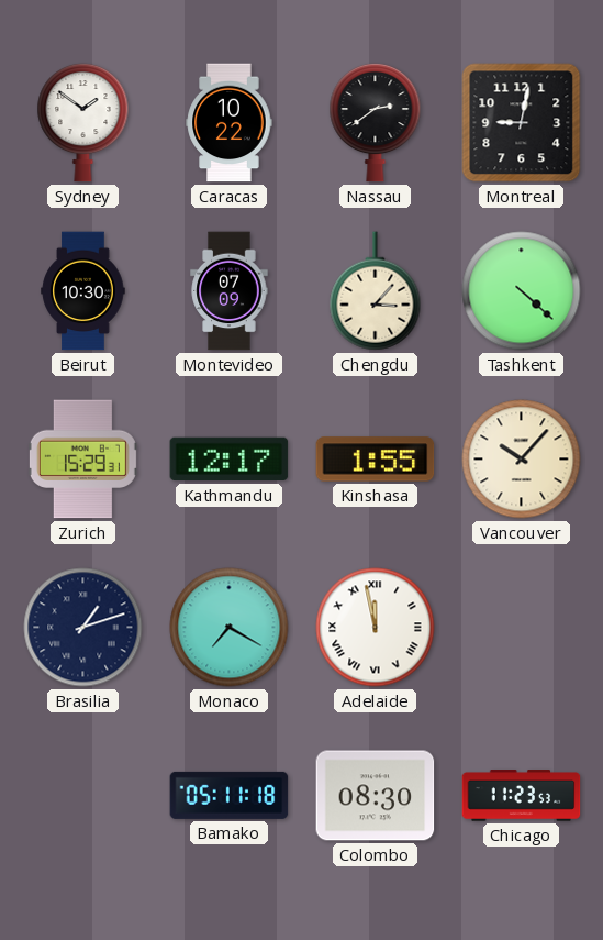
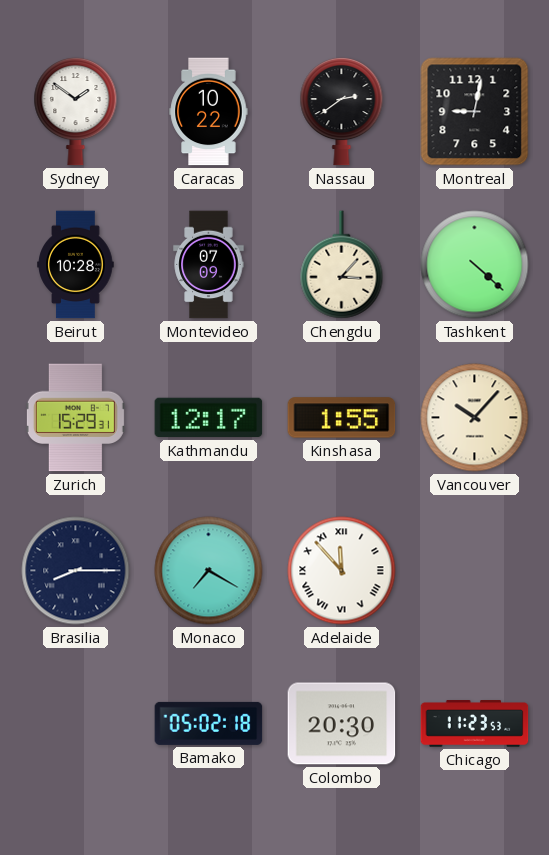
Beirut: 10:30 -> 10:28 (76, 265)
Brasilia: 1:12 -> 8:15 (76, 571)
Adelaide: 11:58 -> 11:53 (342, 571)
Bamako: 05:11 -> 05:02 (209, 723)
Colombo: 08:30 -> 20:30 (342, 724)
